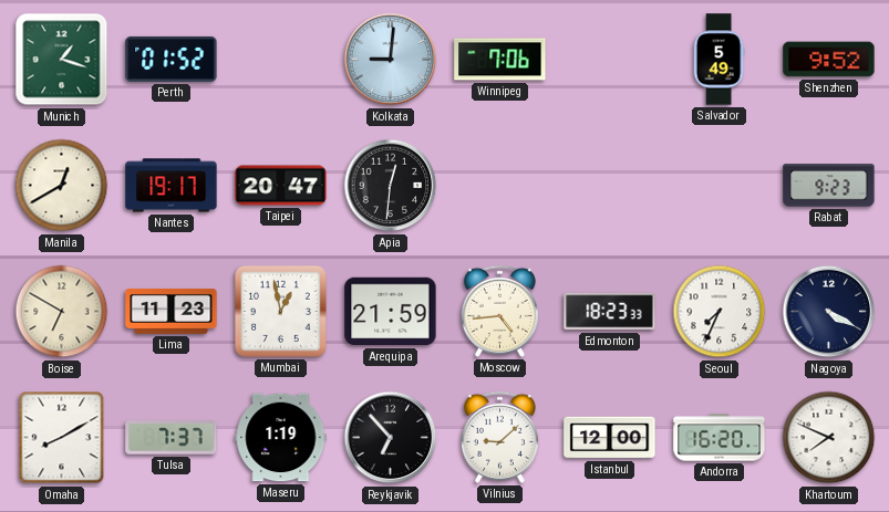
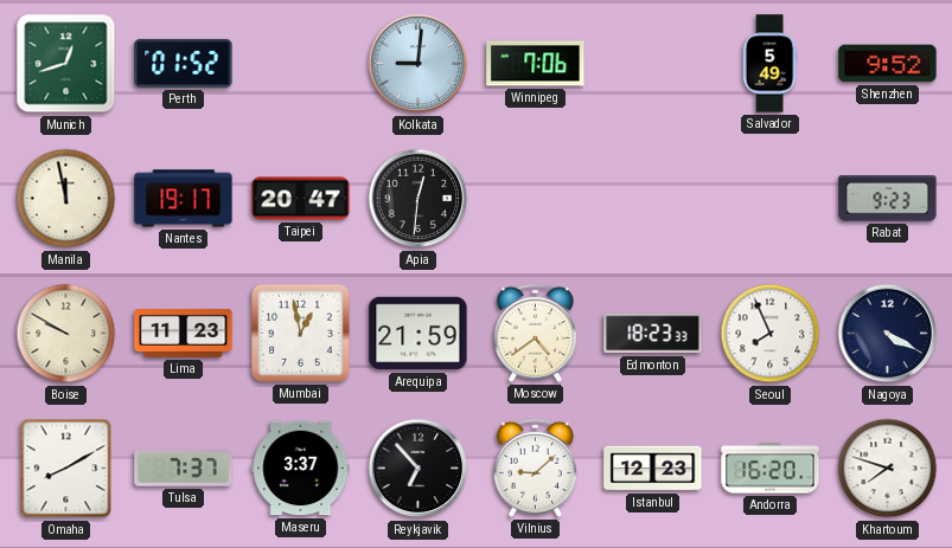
Munich: 1:18 -> 12:42 (66, 64)
Manila: 12:40 -> 11:58 (66, 199)
Boise: 6:50 -> 9:50 (66, 334)
Moscow: 4:44 -> 4:39 (535, 333)
Seoul: 7:34 -> 7:56 (771, 334)
Maseru: 1:19 -> 3:37 (301, 469)
Istanbul: 12:00 -> 12:23 (653, 469)
Khartoum: 7:49 -> 7:48 (888, 469)
